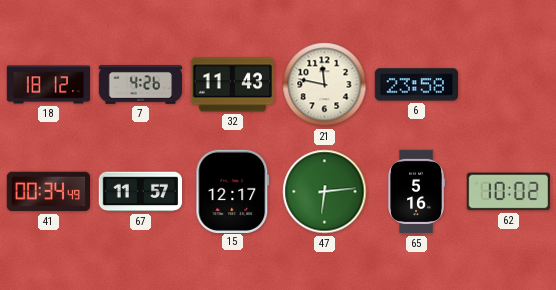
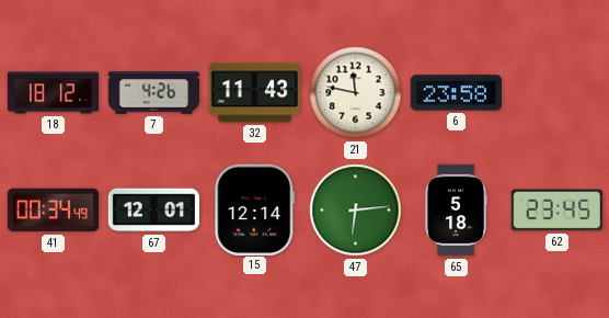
67: 11:57 -> 12:01 (153, 211)
15: 12:17 -> 12:14 (255, 209)
65: 5:16 -> 5:18 (456, 211)
62: 10:02 -> 23:45 (556, 211)
